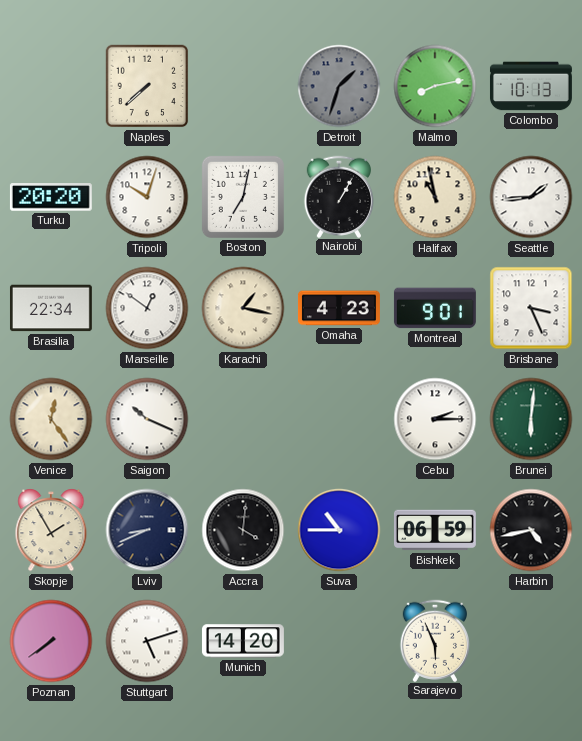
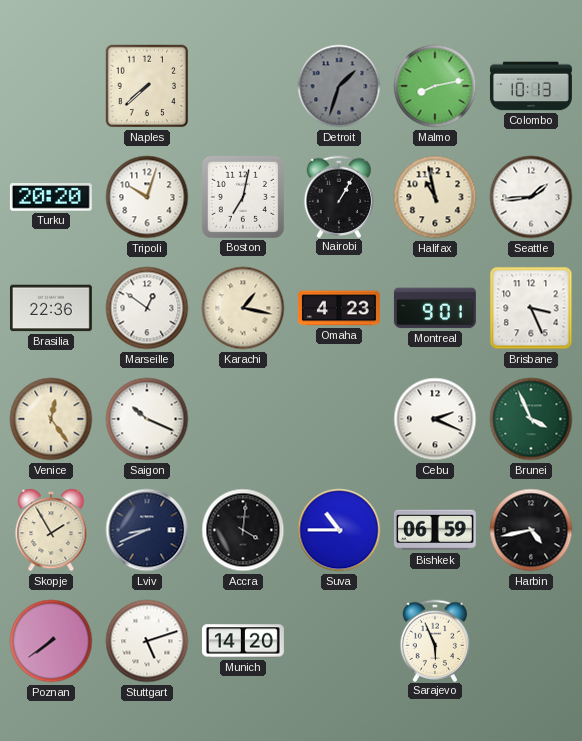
Brasilia: 22:34 -> 22:36 (51, 308)
Cebu: 2:15 -> 2:19 (435, 419)
Brunei: 6:01 -> 3:56 (531, 419)
